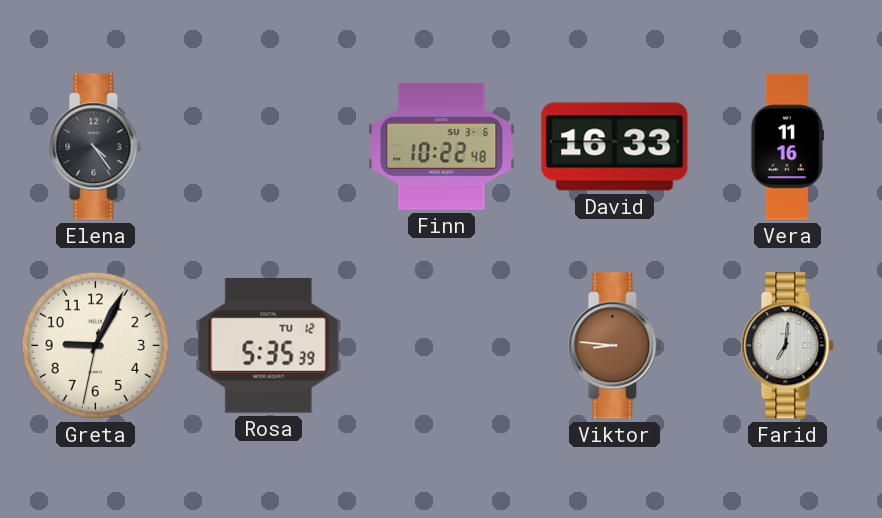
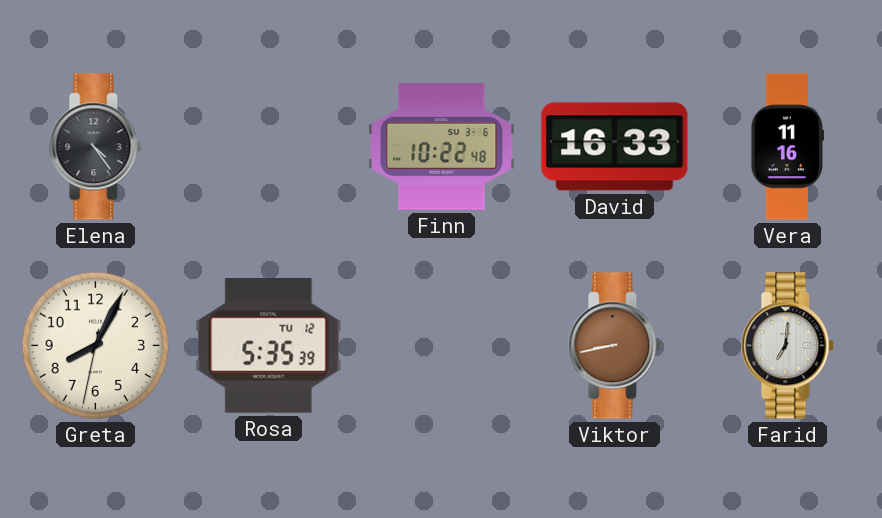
Greta: 9:04 -> 8:04 (95, 345)
Viktor: 8:46 -> 8:43 (615, 346)
